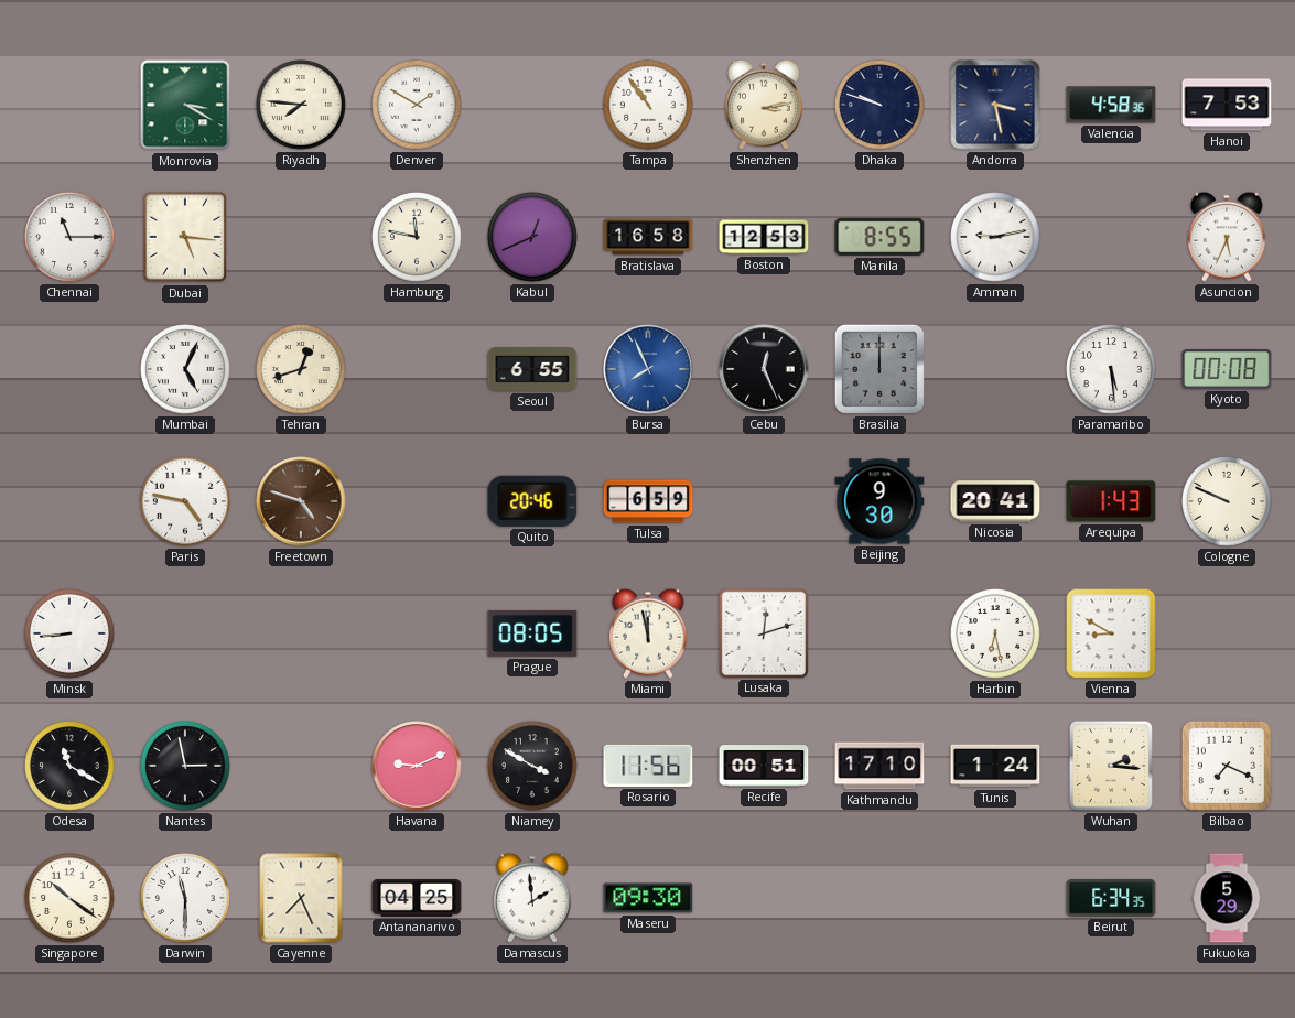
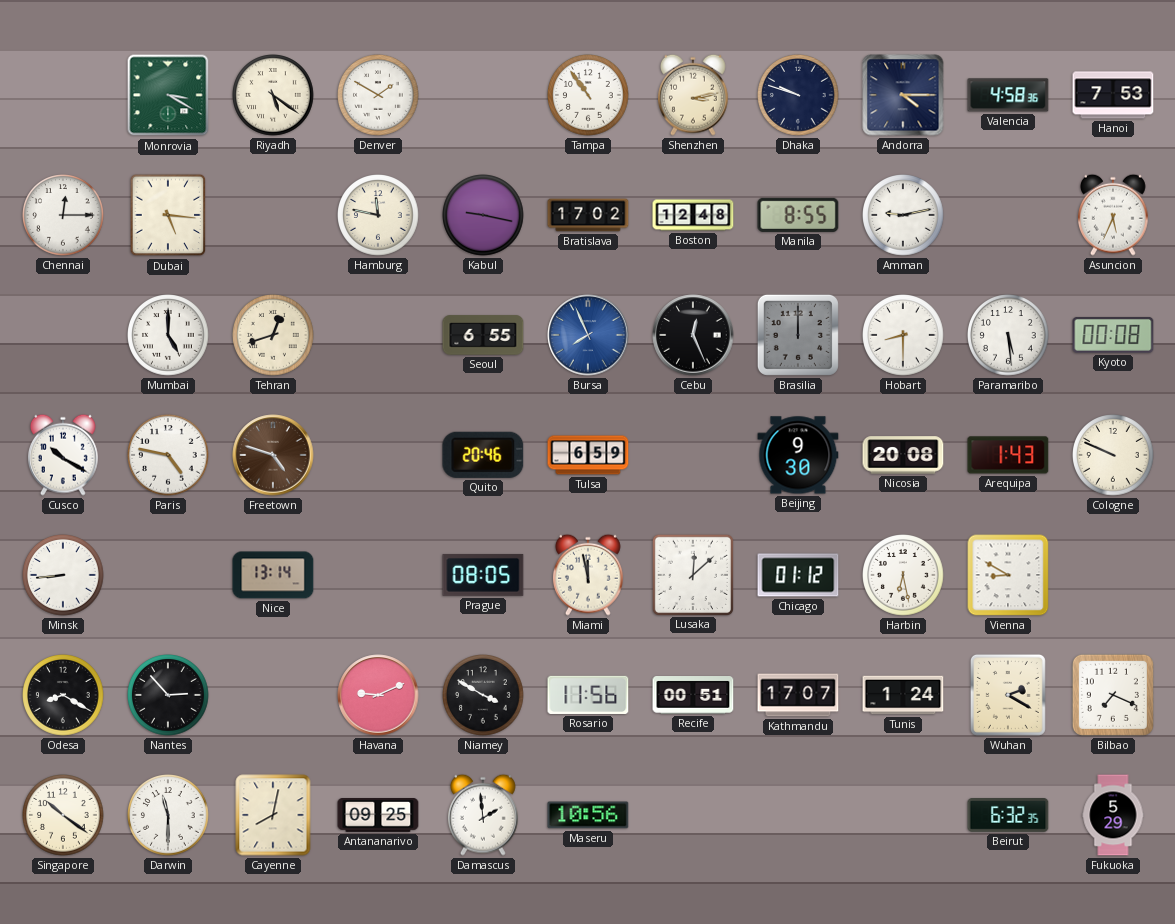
Riyadh: 7:46 -> 5:21 (274, 96)
Andorra: 3:28 -> 4:15 (903, 95)
Chennai: 11:15 -> 12:15 (64, 216)
Kabul: 12:41 -> 9:17 (484, 216)
Bratislava: 16:58 -> 17:02 (588, 215)
Boston: 12:53 -> 12:48 (693, 215)
Mumbai: 5:04 -> 5:00 (169, 336)
Hobart: none -> 8:30 (904, 336)
Cusco: none -> 10:20 (63, 455)
Nicosia: 20:41 -> 20:08 (903, 455)
Nice: none -> 13:14 (273, 575)
Lusaka: 12:12 -> 12:08 (692, 574)
Chicago: none -> 01:12 (798, 575)
Odesa: 11:20 -> 8:20 (64, 696)
Nantes: 2:58 -> 2:53 (169, 696)
Kathmandu: 17:10 -> 17:07 (798, 695)
Wuhan: 2:16 -> 2:20 (1008, 695)
Cayenne: 7:26 -> 8:02 (273, 815)
Antananarivo: 04:25 -> 09:25 (378, 816)
Maseru: 09:30 -> 10:56 (588, 815)
Beirut: 6:34 -> 6:32 (1008, 816)
